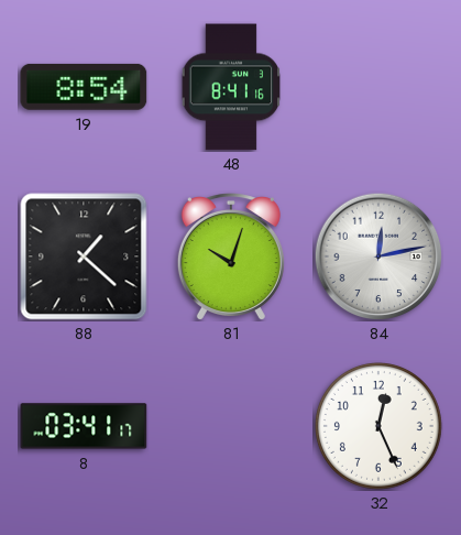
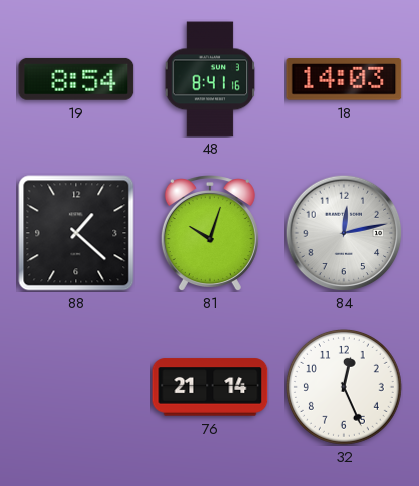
18: none -> 14:03 (344, 79)
8: 03:41 -> none (84, 426)
76: none -> 21:14 (210, 387)
